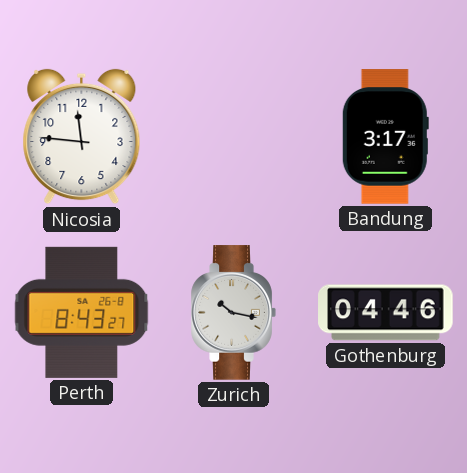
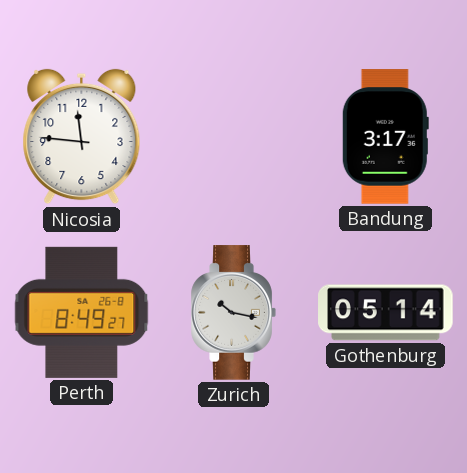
Perth: 8:43 -> 8:49 (82, 312)
Gothenburg: 04:46 -> 05:14 (386, 313)
